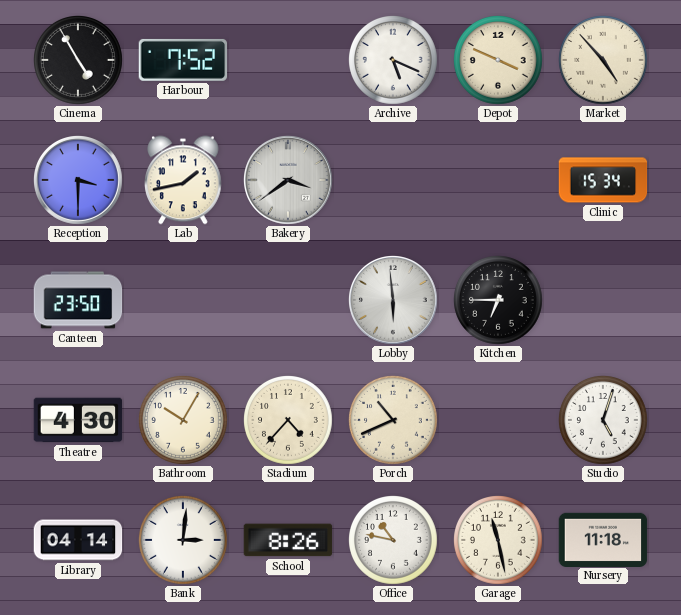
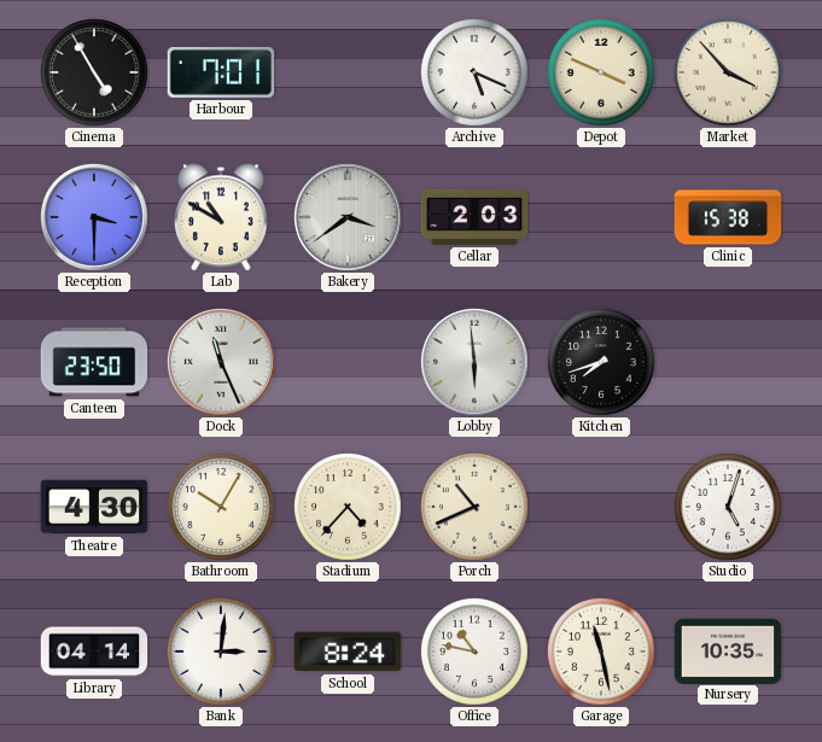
Harbour: 7:52 -> 7:01 (221, 72)
Market: 4:53 -> 3:53 (729, 74)
Lab: 1:43 -> 10:50 (222, 217)
Cellar: none -> 2:03 (474, 217)
Clinic: 15:34 -> 15:38 (728, 217)
Dock: none -> 11:26 (222, 363)
Kitchen: 6:45 -> 7:42 (602, 363)
School: 8:26 -> 8:24 (348, 652)
Nursery: 11:18 -> 10:35 (728, 650)
